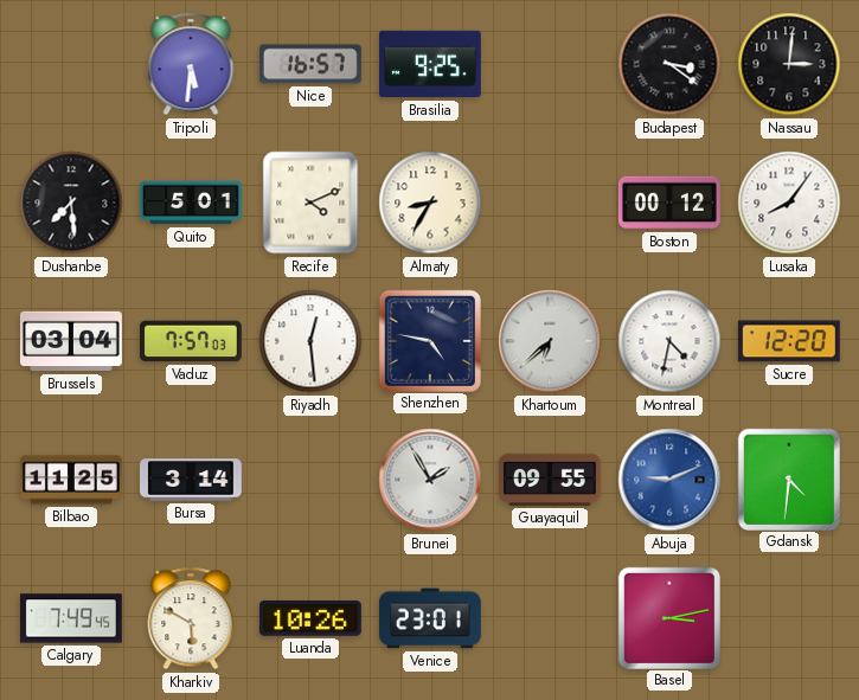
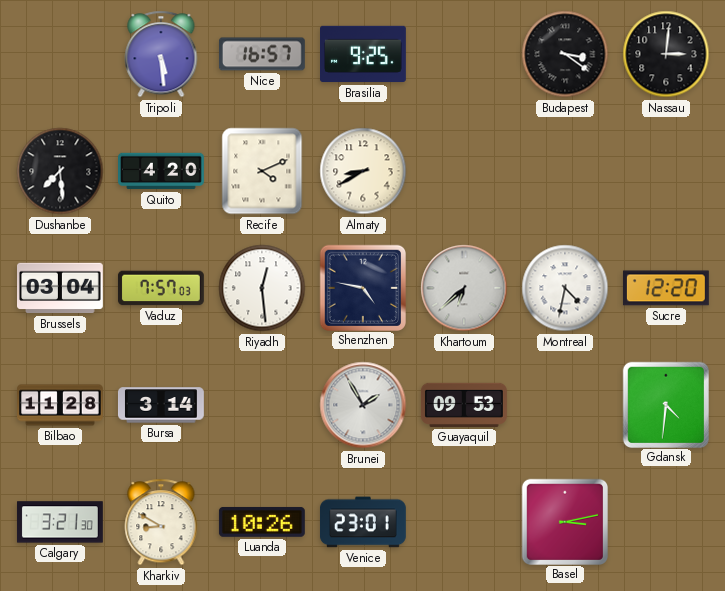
Tripoli: 5:31 -> 5:29 (161, 54)
Quito: 5:01 -> 4:20 (162, 171)
Almaty: 8:35 -> 8:40 (363, 171)
Boston: 00:12 -> none (669, 203)
Lusaka: 8:06 -> none (789, 203)
Bilbao: 11:25 -> 11:28 (61, 405)
Guayaquil: 09:55 -> 09:53 (464, 405)
Abuja: 9:11 -> none (669, 480)
Calgary: 7:49 -> 3:21 (60, 522)
Kharkiv: 5:50 -> 8:50 (161, 522)
